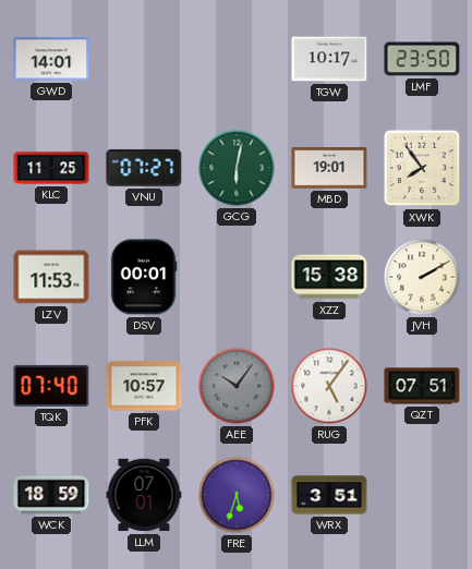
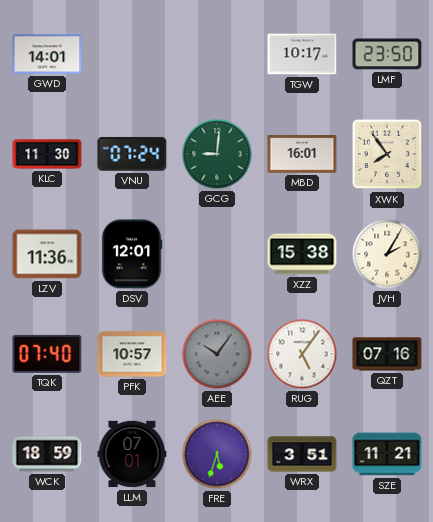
KLC: 11:25 -> 11:30 (47, 154)
VNU: 07:27 -> 07:24 (132, 154)
GCG: 6:02 -> 9:01 (217, 154)
MBD: 19:01 -> 16:01 (302, 154)
LZV: 11:53 -> 11:36 (47, 254)
DSV: 00:01 -> 12:01 (132, 254)
JVH: 2:10 -> 2:05 (387, 254)
QZT: 07:51 -> 07:16 (387, 354)
SZE: none -> 11:21 (387, 454)
